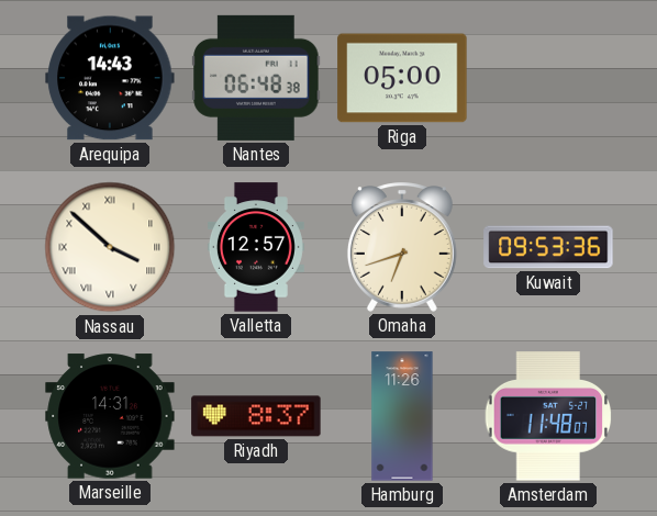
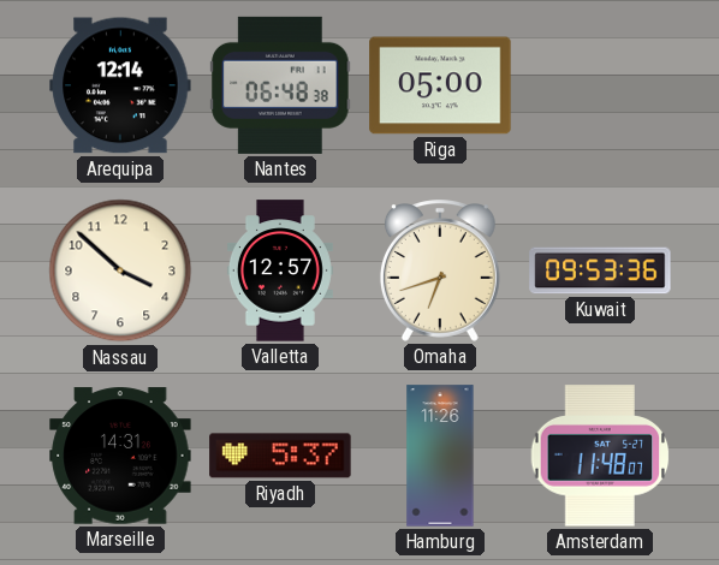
Arequipa: 14:43 -> 12:14 (120, 85)
Nassau numerals: Roman -> Arabic (120, 270)
Riyadh: 8:37 -> 5:37 (280, 456)
